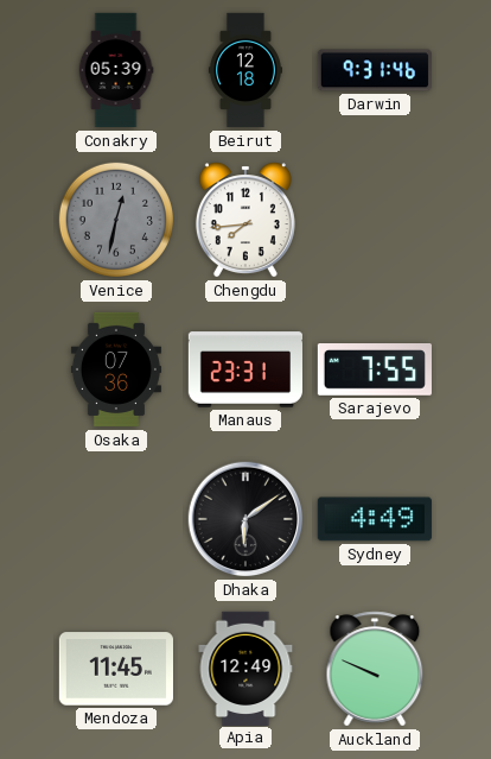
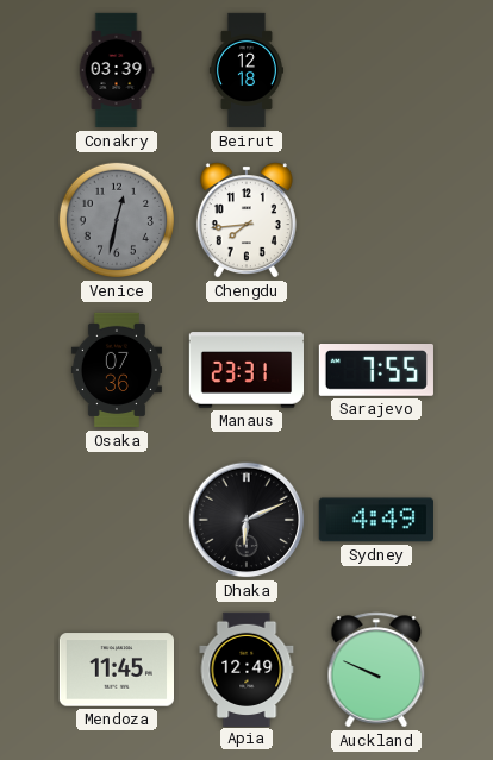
Conakry: 05:39 -> 03:39 (117, 70)
Darwin: 9:31 -> none (374, 70)
Dhaka: 6:09 -> 6:11 (246, 520)
